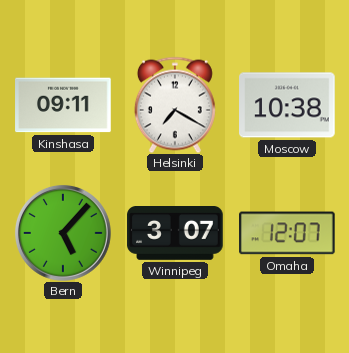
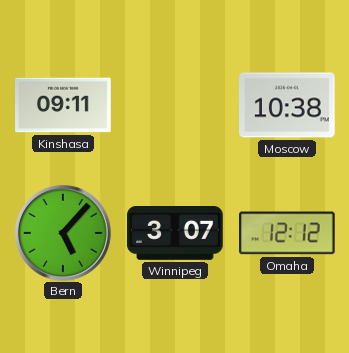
Helsinki: 7:20 -> none (175, 105)
Omaha: 12:07 -> 12:12 (288, 233)
